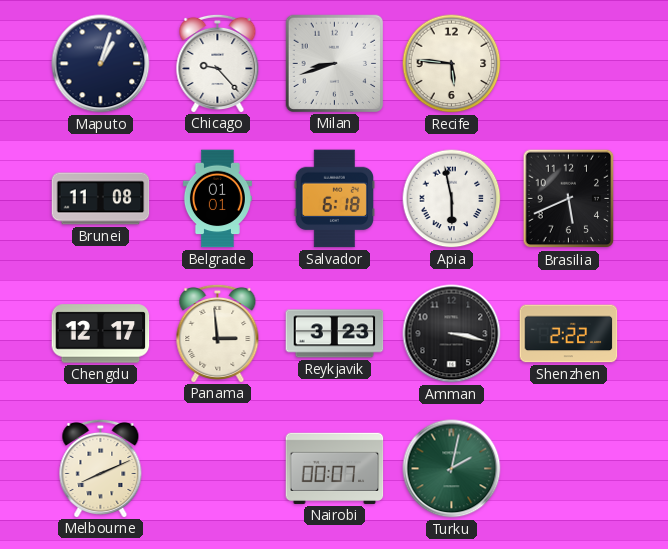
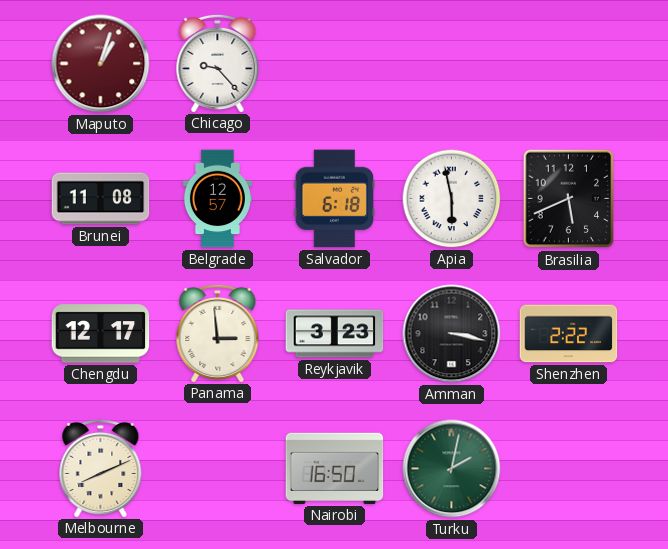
Maputo dial: navy -> burgundy (101, 64)
Milan: 8:42 -> none (334, 63)
Recife: 5:46 -> none (452, 64)
Belgrade: 01:01 -> 12:57 (217, 199)
Nairobi: 00:07 -> 16:50 (335, 468)
